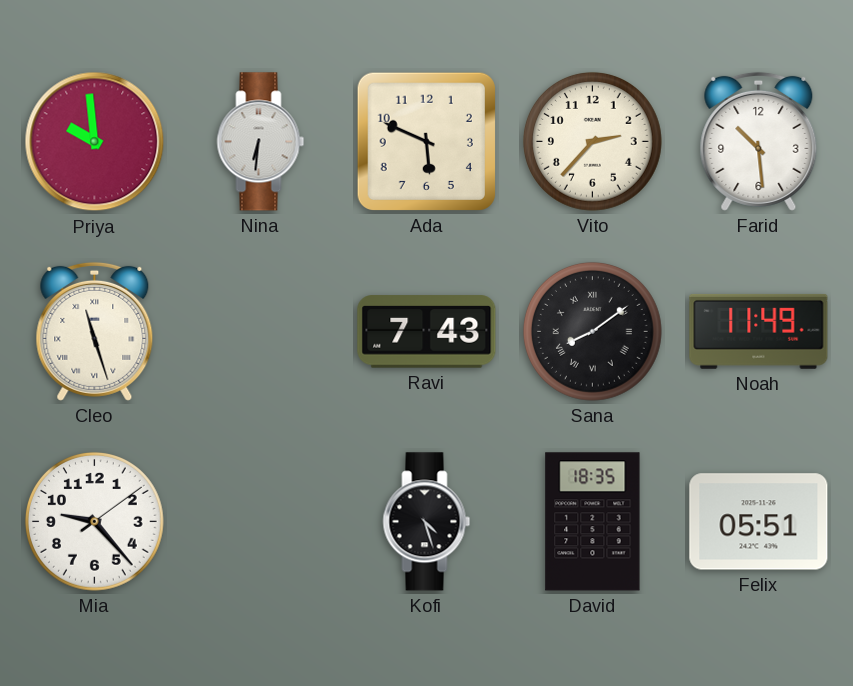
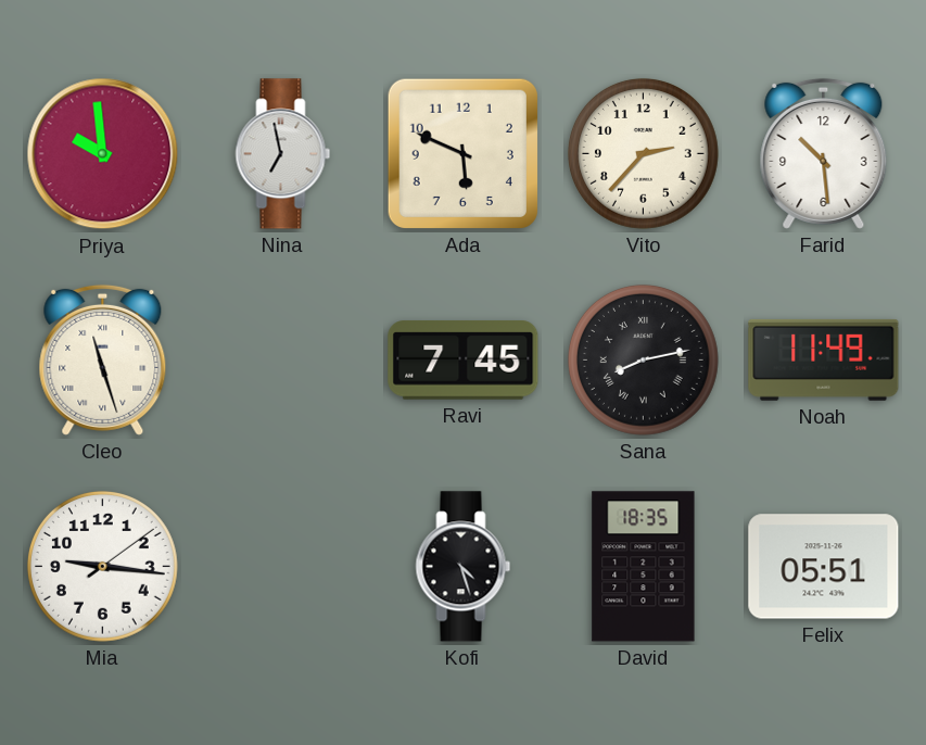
Nina: 6:31 -> 6:58 (283, 154)
Ravi: 7:43 -> 7:45 (464, 361)
Sana: 8:09 -> 8:13 (643, 359)
Mia: 9:23 -> 9:16 (102, 566)
